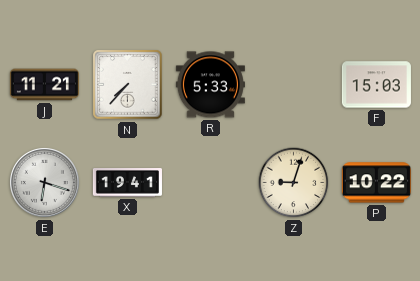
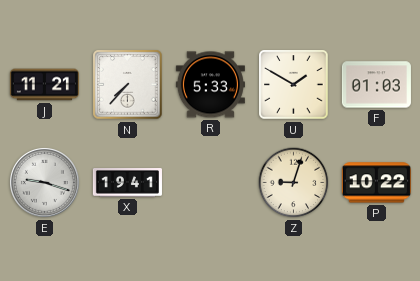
U: none -> 1:50 (294, 85)
F: 15:03 -> 01:03 (376, 85)
E: 6:18 -> 9:18 (44, 182)
